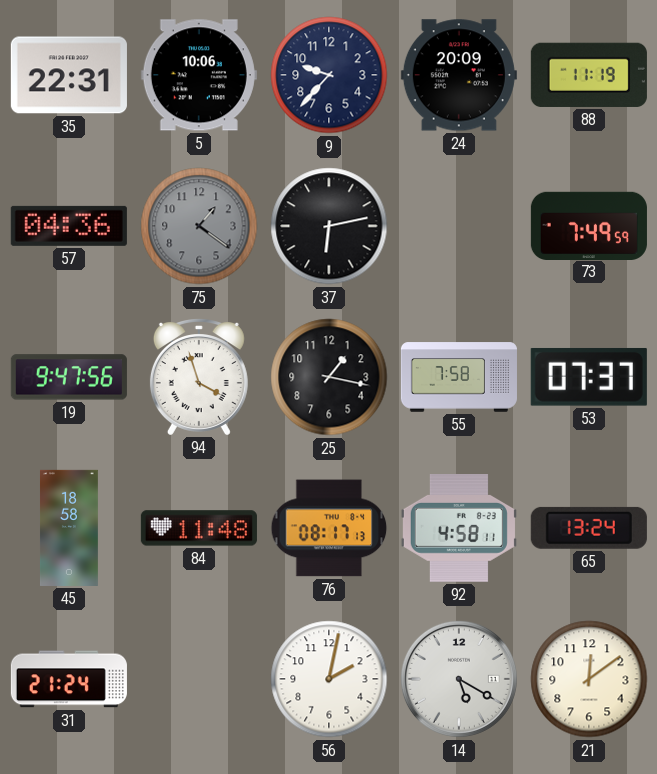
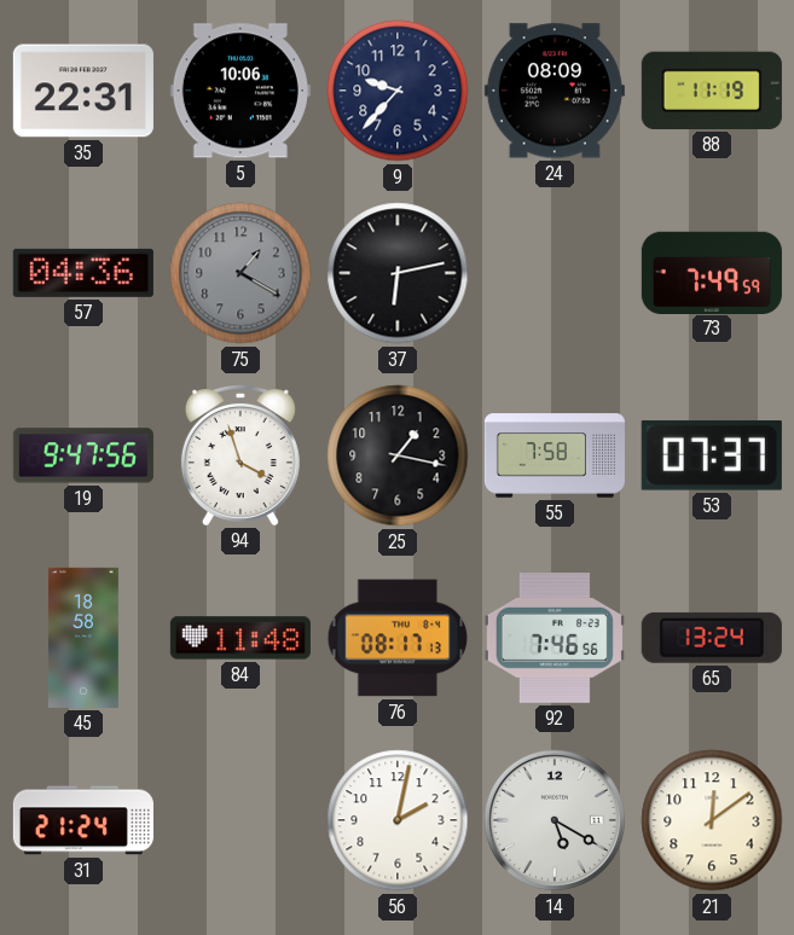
24: 20:09 -> 08:09 (555, 91)
75: 1:21 -> 1:20 (240, 273)
92: 4:58 -> 7:46 (555, 639)
